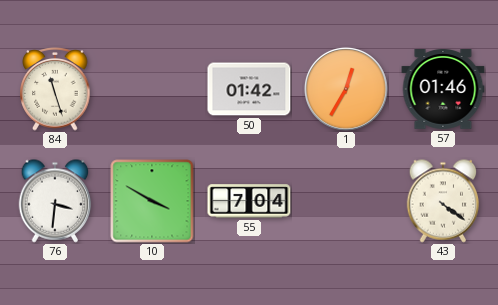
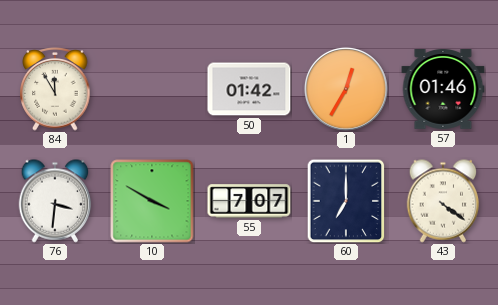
84: 11:27 -> 11:55 (55, 89)
55: 7:04 -> 7:07 (249, 201)
60: none -> 7:00 (346, 201)
